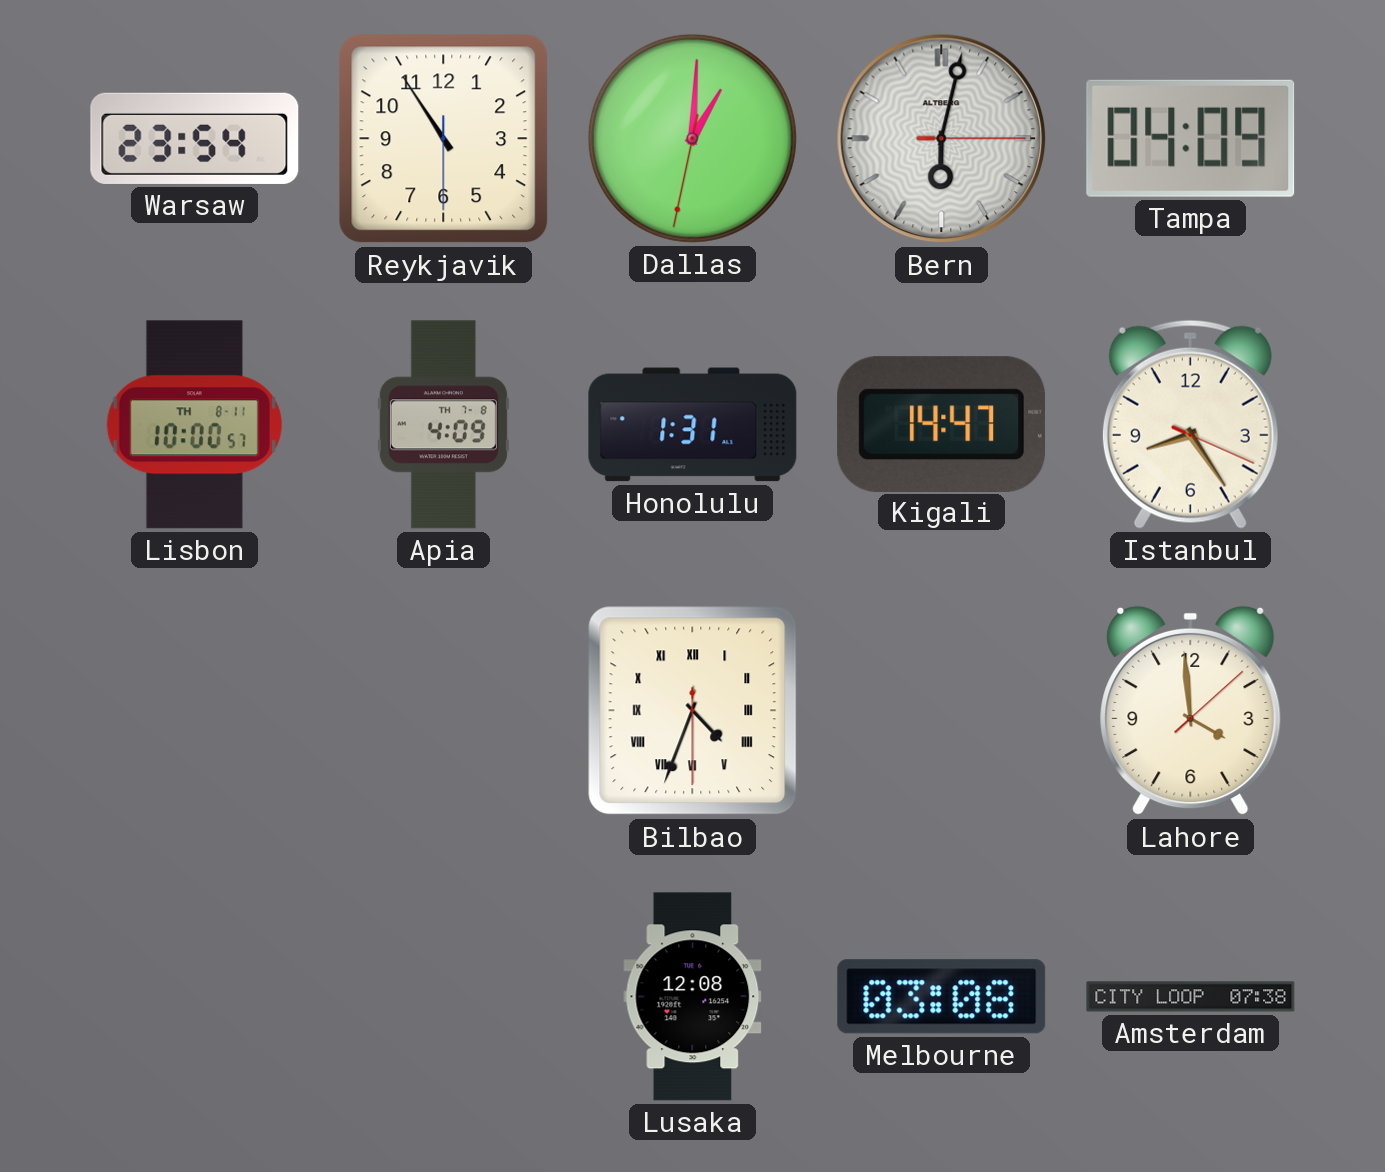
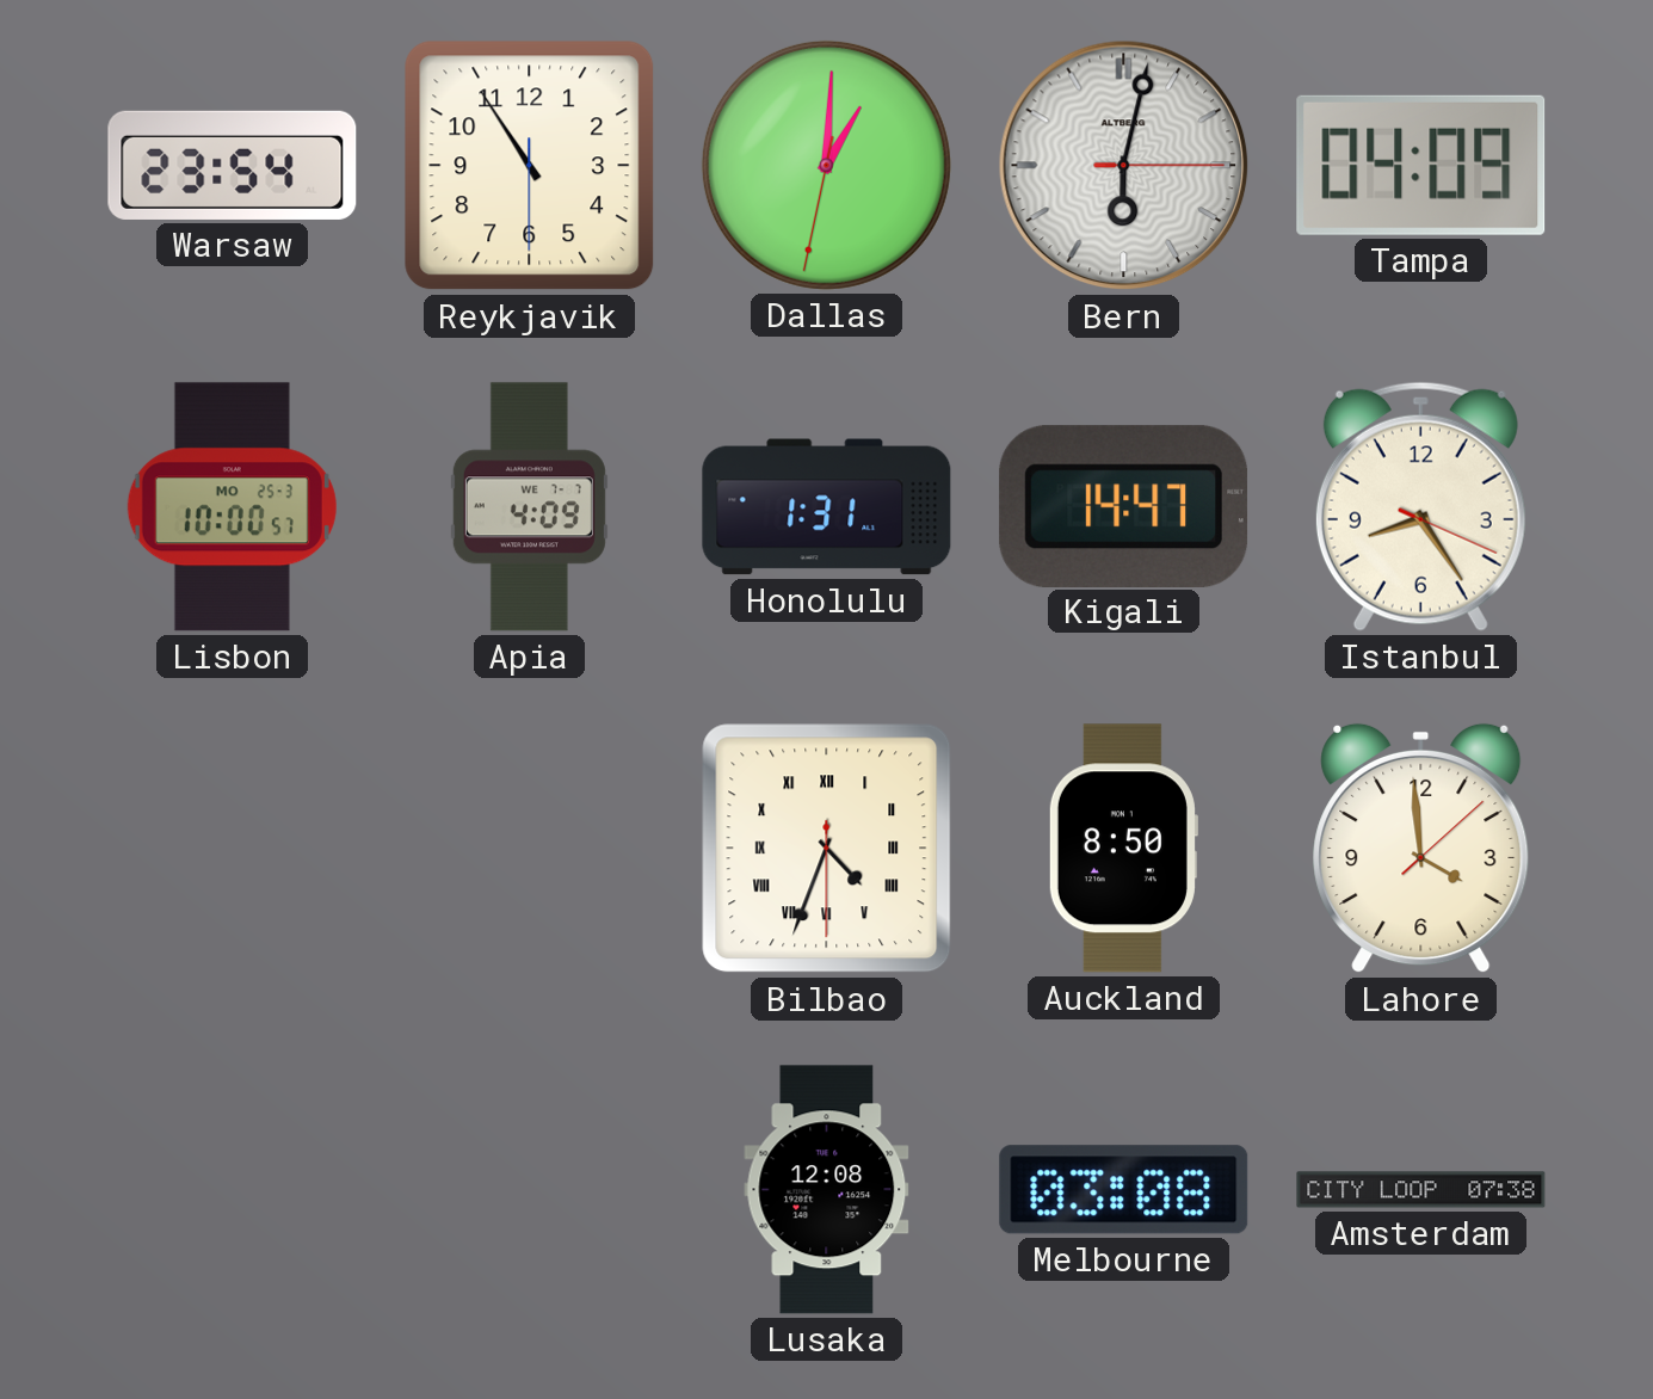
Lisbon date: TH 8-11 -> MO 25-3 (232, 507)
Apia date: TH 7-8 -> WE 7-7 (529, 507)
Auckland: none -> 8:50 (1123, 849)
